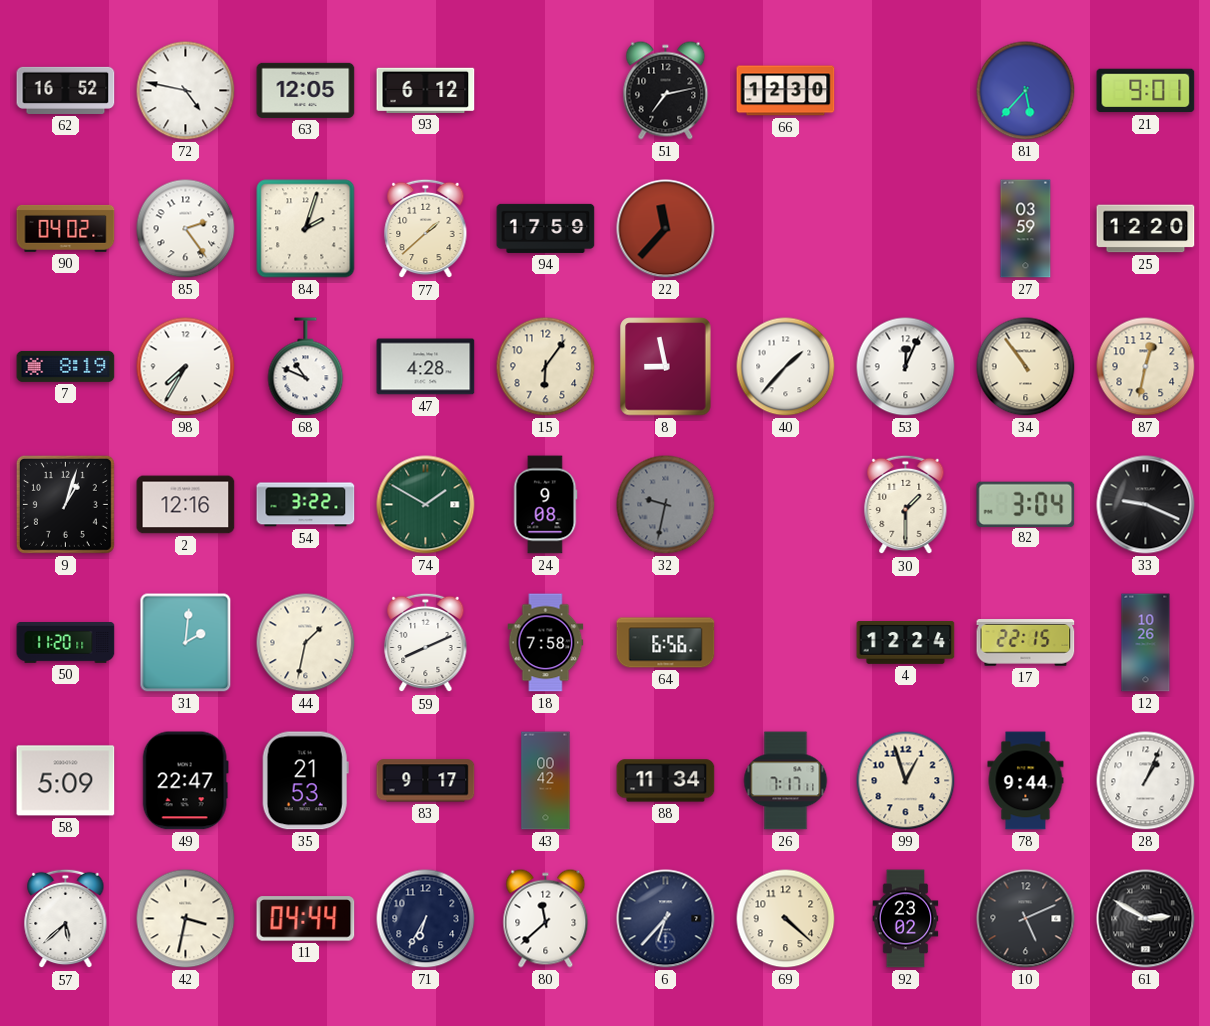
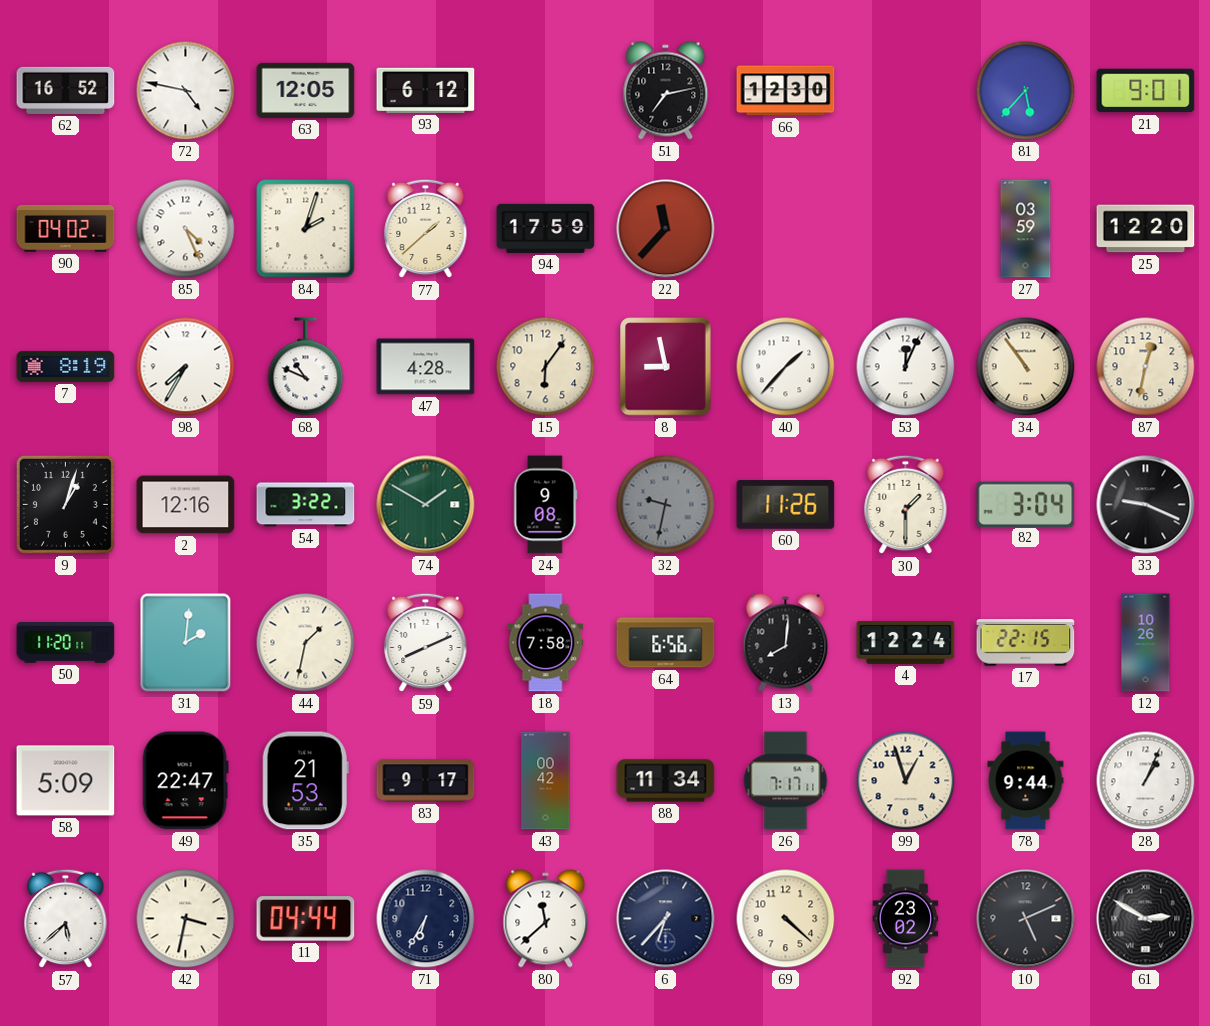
85: 2:24 -> 4:26 (186, 229)
60: none -> 11:26 (786, 505)
13: none -> 8:01 (786, 643)
